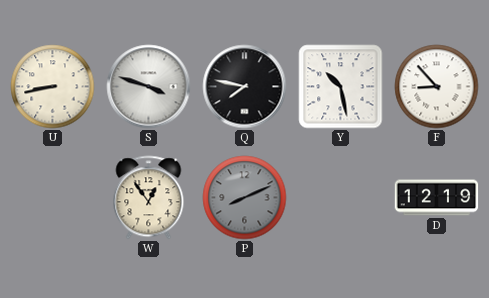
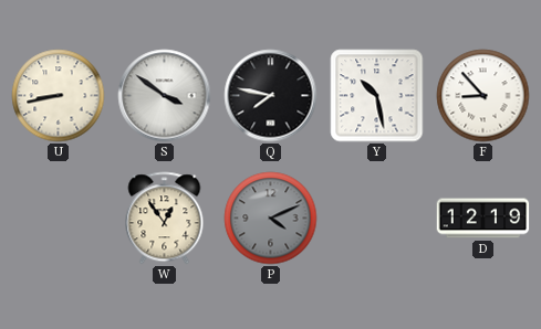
S: 3:48 -> 3:51 (165, 96)
P: 8:11 -> 4:11 (271, 219)
